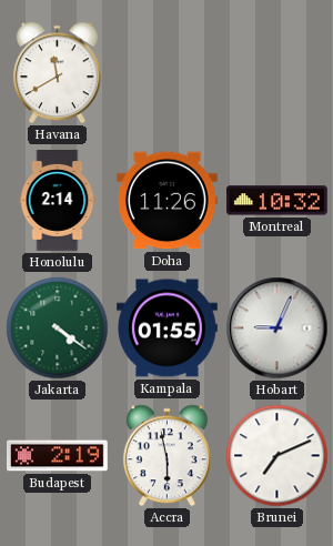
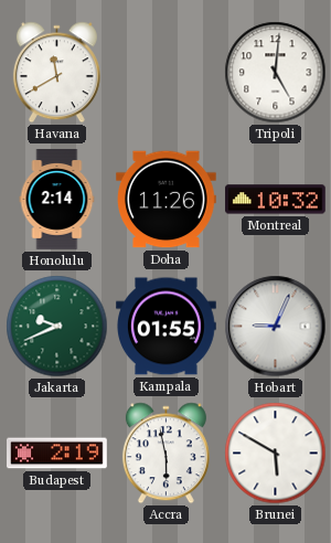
Tripoli: none -> 5:01 (276, 73)
Jakarta: 4:21 -> 9:41 (57, 327)
Brunei: 7:11 -> 5:50 (276, 454)
